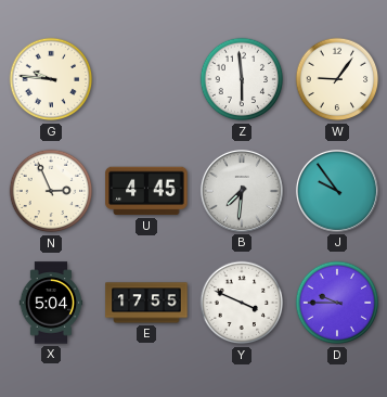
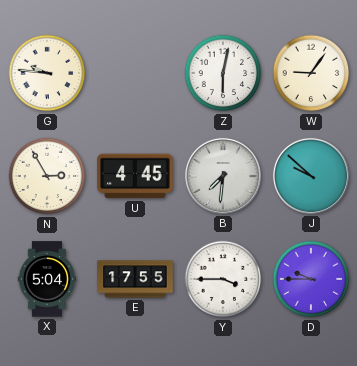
Z: 5:59 -> 6:02 (223, 73)
N: 2:56 -> 2:55 (47, 176)
J: 9:54 -> 9:52 (311, 176)
Y: 3:49 -> 3:45 (223, 279)
